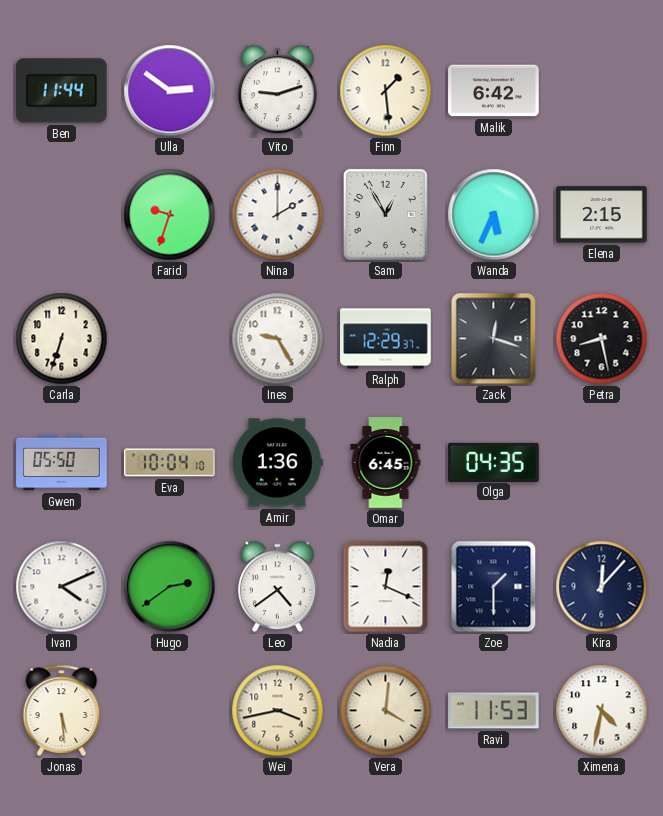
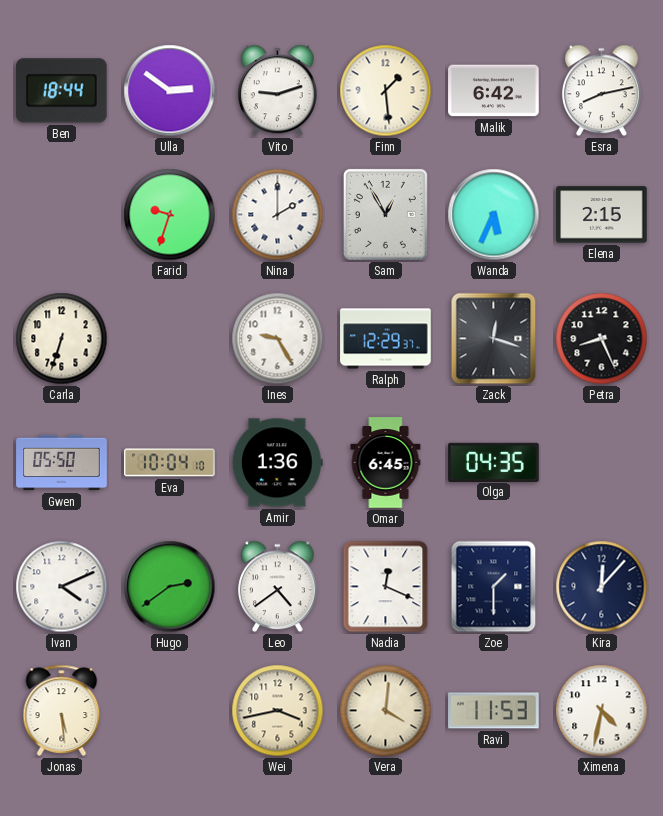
Ben: 11:44 -> 18:44 (62, 91)
Esra: none -> 8:13 (601, 91)
Petra: 8:28 -> 8:26 (602, 339)
